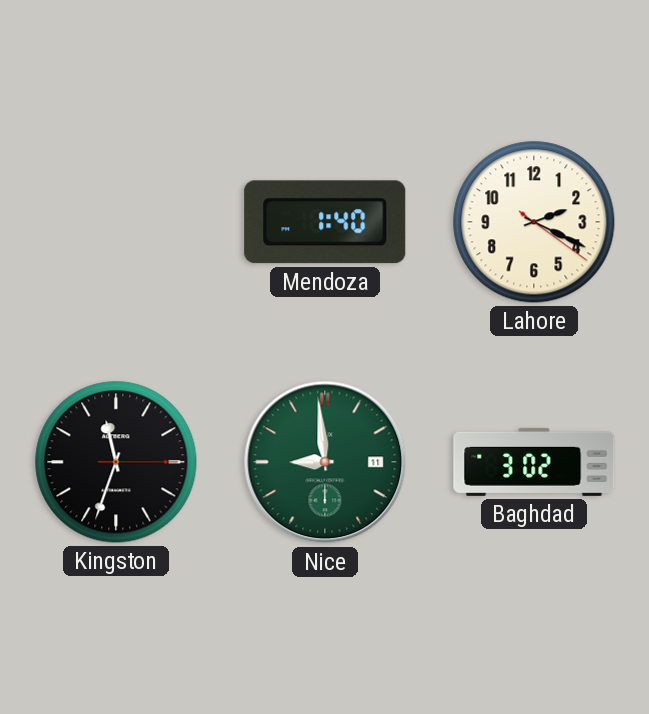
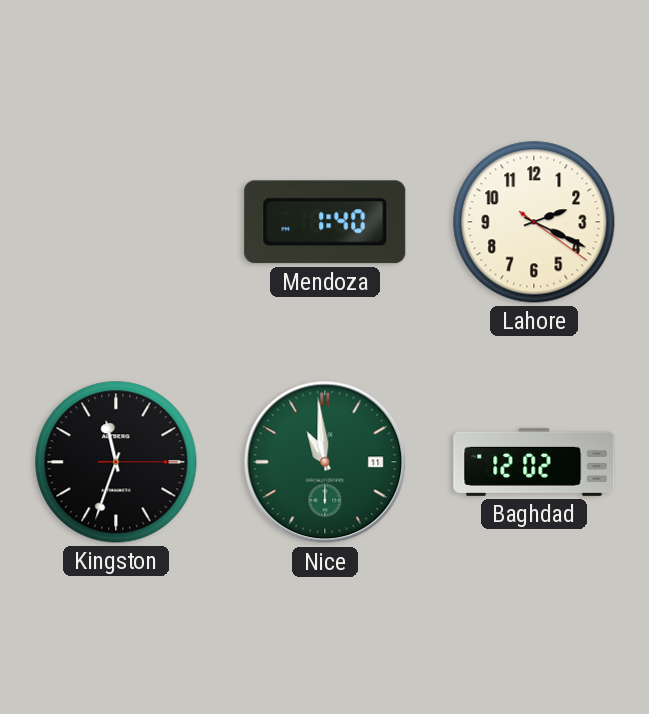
Nice: 8:59 -> 10:59 (325, 462)
Baghdad: 3:02 -> 12:02 (534, 462)
